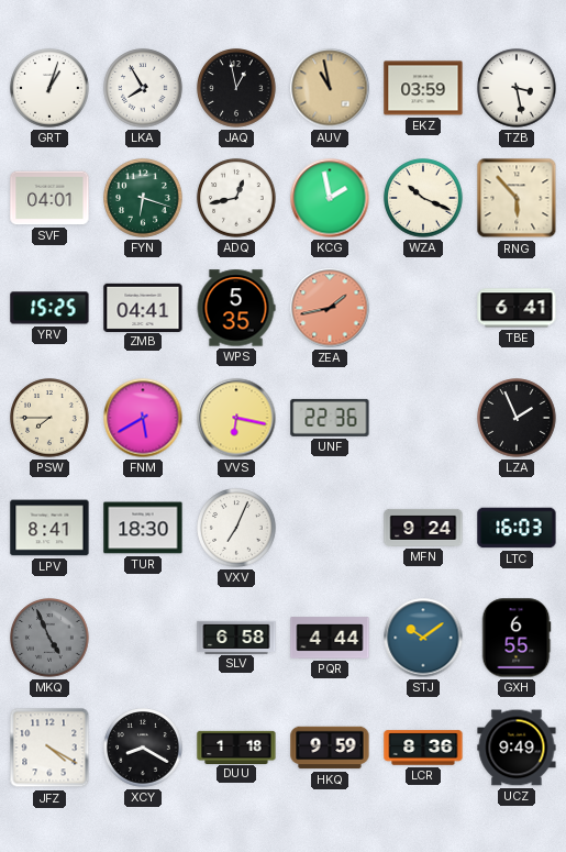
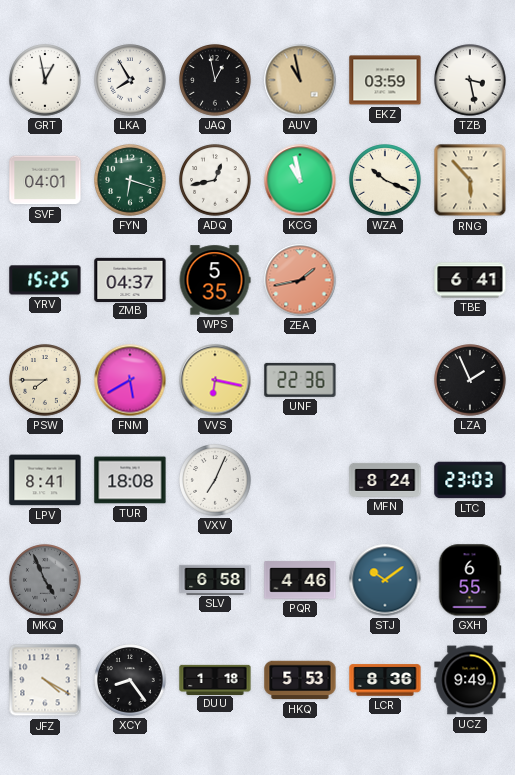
GRT: 1:03 -> 12:58 (45, 80)
KCG: 1:58 -> 10:58 (300, 180)
ZMB: 04:41 -> 04:37 (130, 279)
TUR: 18:30 -> 18:08 (130, 480)
MFN: 9:24 -> 8:24 (385, 480)
LTC: 16:03 -> 23:03 (470, 480)
PQR: 4:44 -> 4:46 (300, 580)
XCY: 8:20 -> 8:24 (130, 680)
HKQ: 9:59 -> 5:53 (300, 680)
